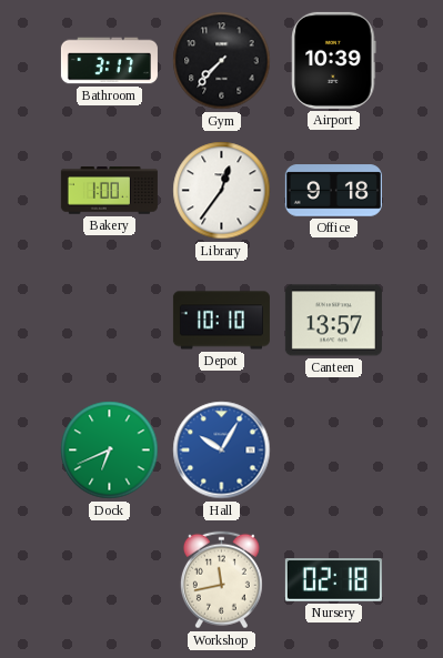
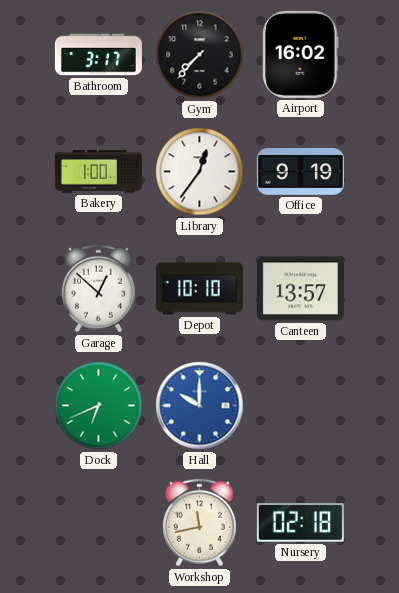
Airport: 10:39 -> 16:02 (301, 54)
Office: 9:18 -> 9:19 (300, 172)
Garage: none -> 12:52 (98, 289)
Hall: 10:05 -> 10:00 (200, 406)
